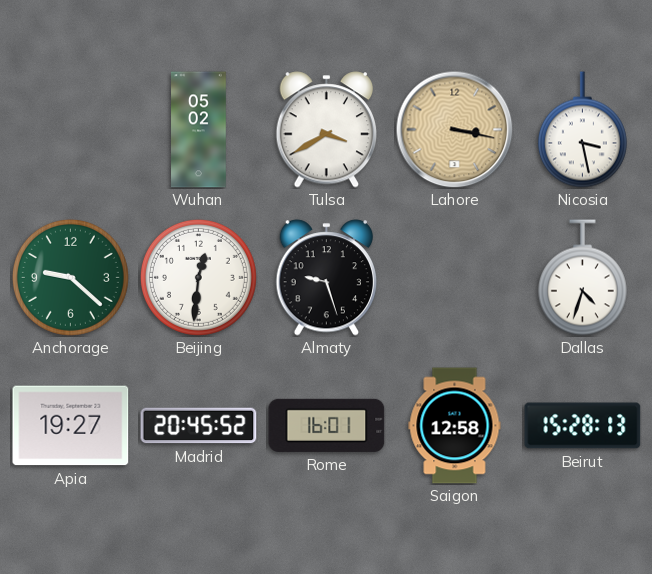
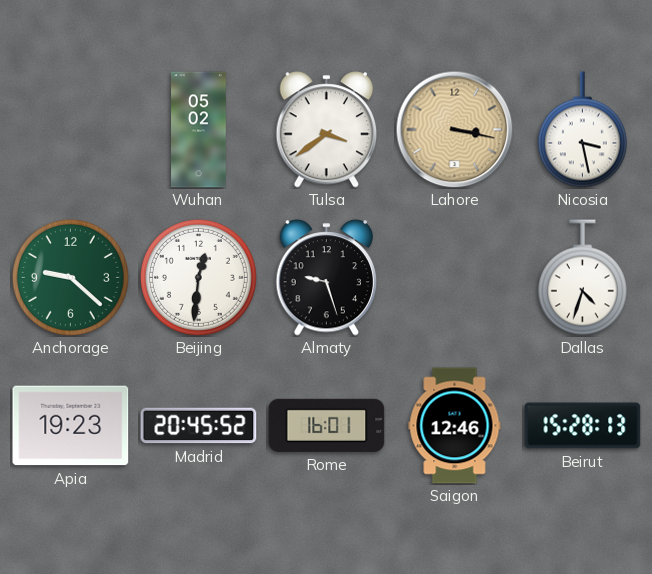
Tulsa: 3:40 -> 3:39 (327, 130)
Apia: 19:27 -> 19:23 (71, 426)
Saigon: 12:58 -> 12:46 (455, 426)
